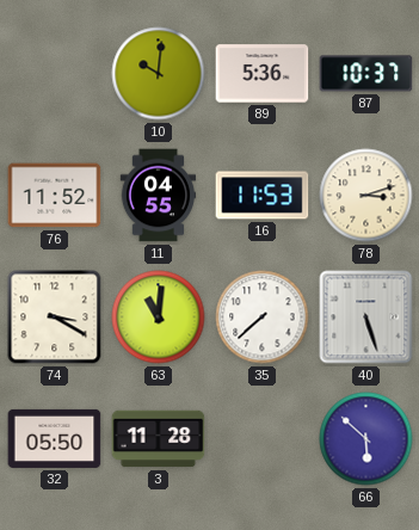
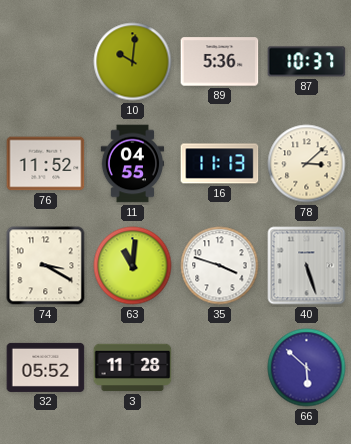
16: 11:53 -> 11:13 (220, 164)
78: 3:12 -> 3:08 (307, 164)
35: 7:38 -> 3:48 (220, 266)
32: 05:50 -> 05:52 (46, 367)
